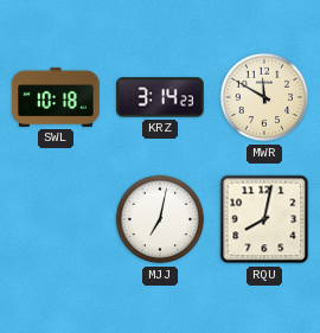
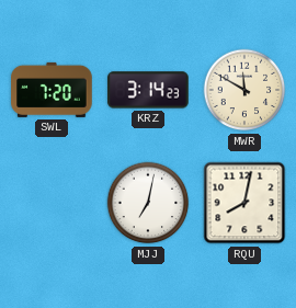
SWL: 10:18 -> 7:20 (52, 90)
